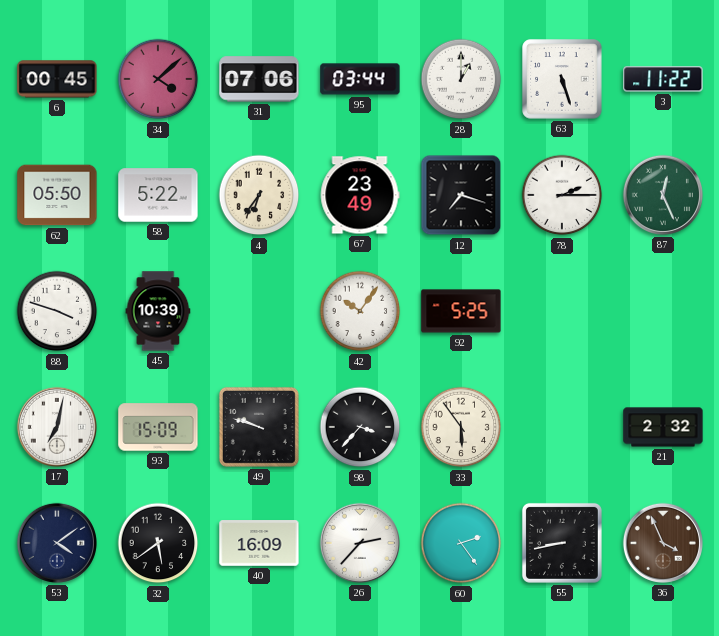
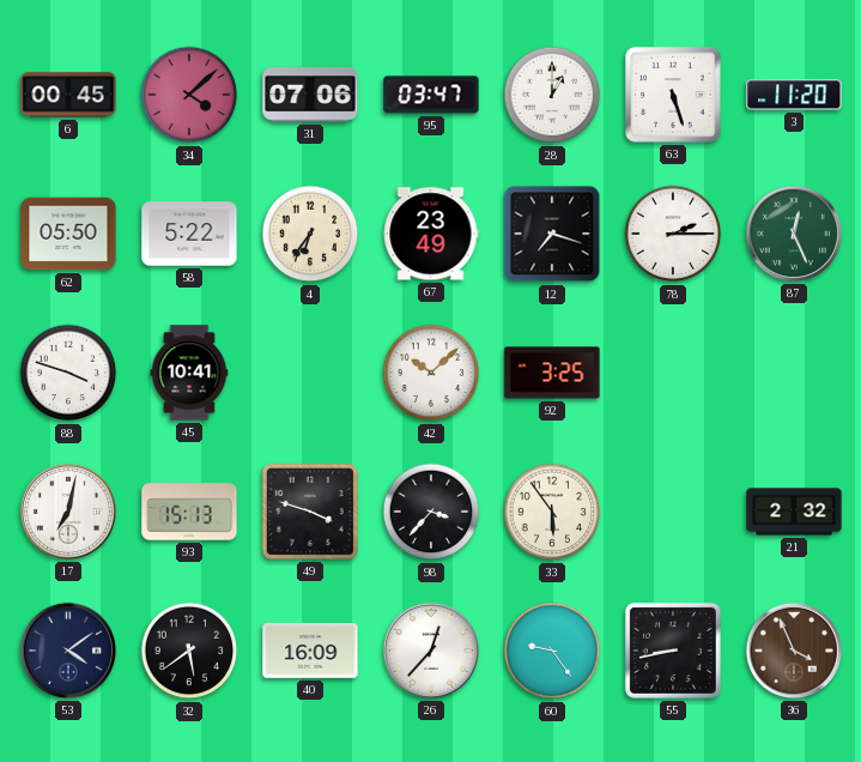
95: 03:44 -> 03:47 (431, 95)
3: 11:22 -> 11:20 (794, 95)
45: 10:39 -> 10:41 (189, 373)
42: 10:06 -> 10:08 (431, 373)
92: 5:25 -> 3:25 (552, 373)
93: 15:09 -> 15:13 (189, 512)
49: 9:48 -> 3:48 (310, 512)
26: 2:37 -> 12:37 (431, 651)
60: 2:24 -> 9:24 (552, 651)
